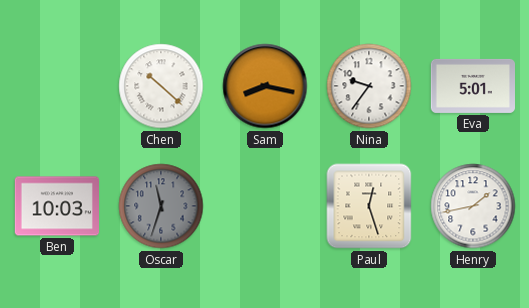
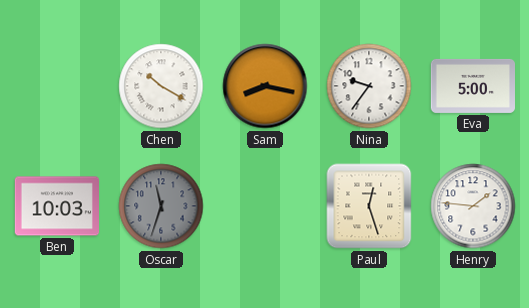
Chen: 10:22 -> 10:20 (161, 86)
Eva: 5:01 -> 5:00 (472, 86)
Henry: 1:43 -> 1:46 (473, 206)
